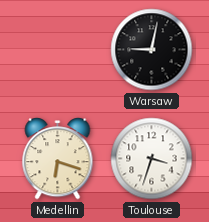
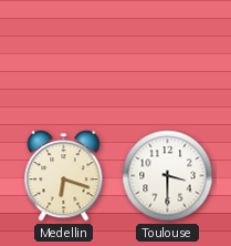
Warsaw: 9:02 -> none (152, 50)
Toulouse: 3:33 -> 3:30 (168, 176)
